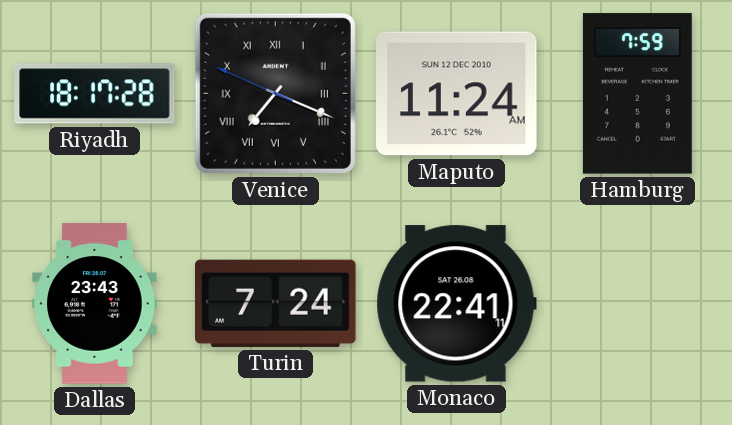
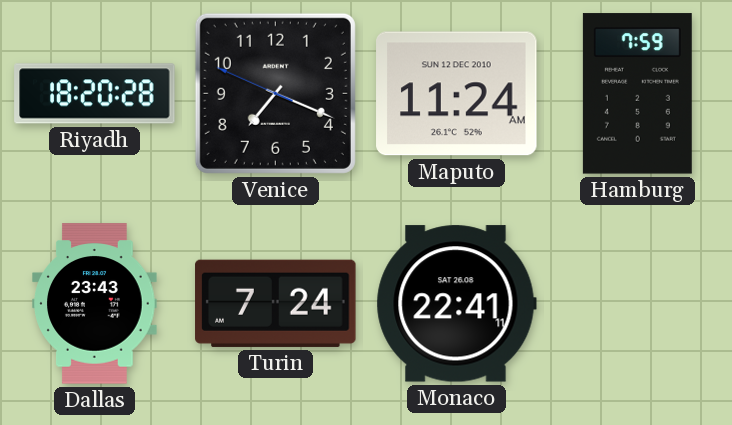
Riyadh: 18:17 -> 18:20 (95, 94)
Venice numerals: Roman -> Arabic (275, 93)
